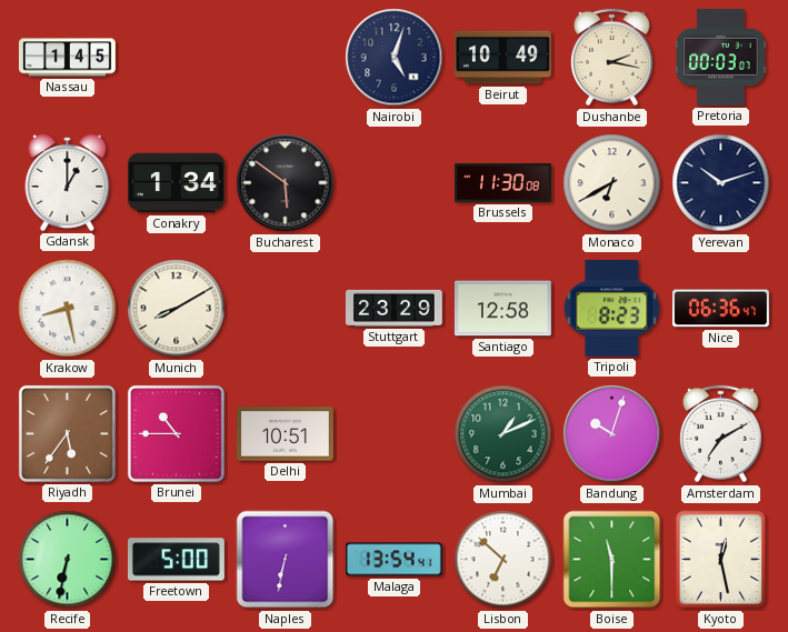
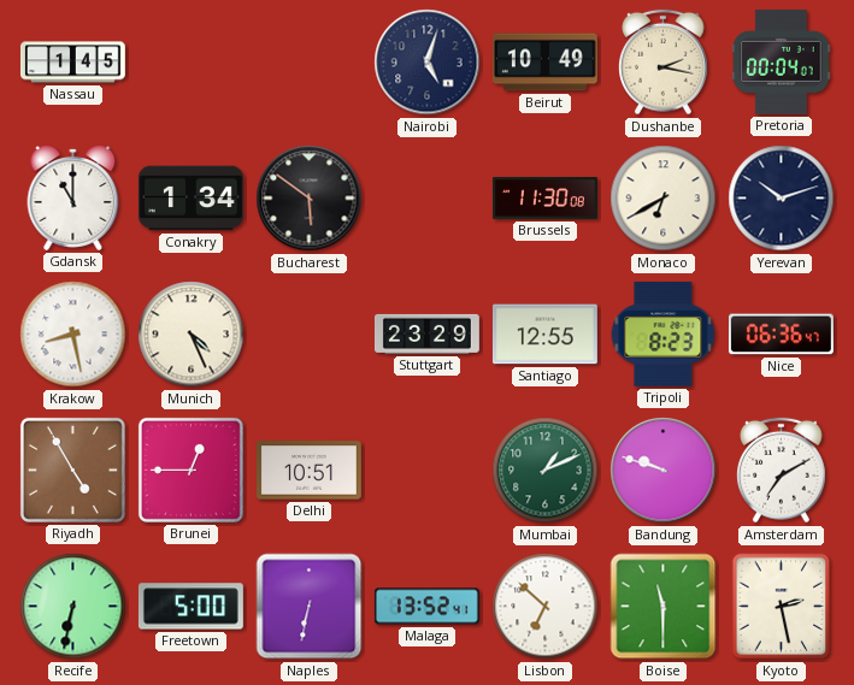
Pretoria: 00:03 -> 00:04 (782, 61)
Gdansk: 1:00 -> 11:00 (73, 197)
Munich: 8:10 -> 4:26 (192, 335)
Santiago: 12:58 -> 12:55 (544, 335)
Riyadh: 5:36 -> 4:55 (72, 470)
Brunei: 10:45 -> 12:45 (190, 470)
Bandung: 10:03 -> 9:48 (664, 471)
Malaga: 13:54 -> 13:52 (426, 607)
Kyoto: 12:28 -> 2:28 (782, 607)
